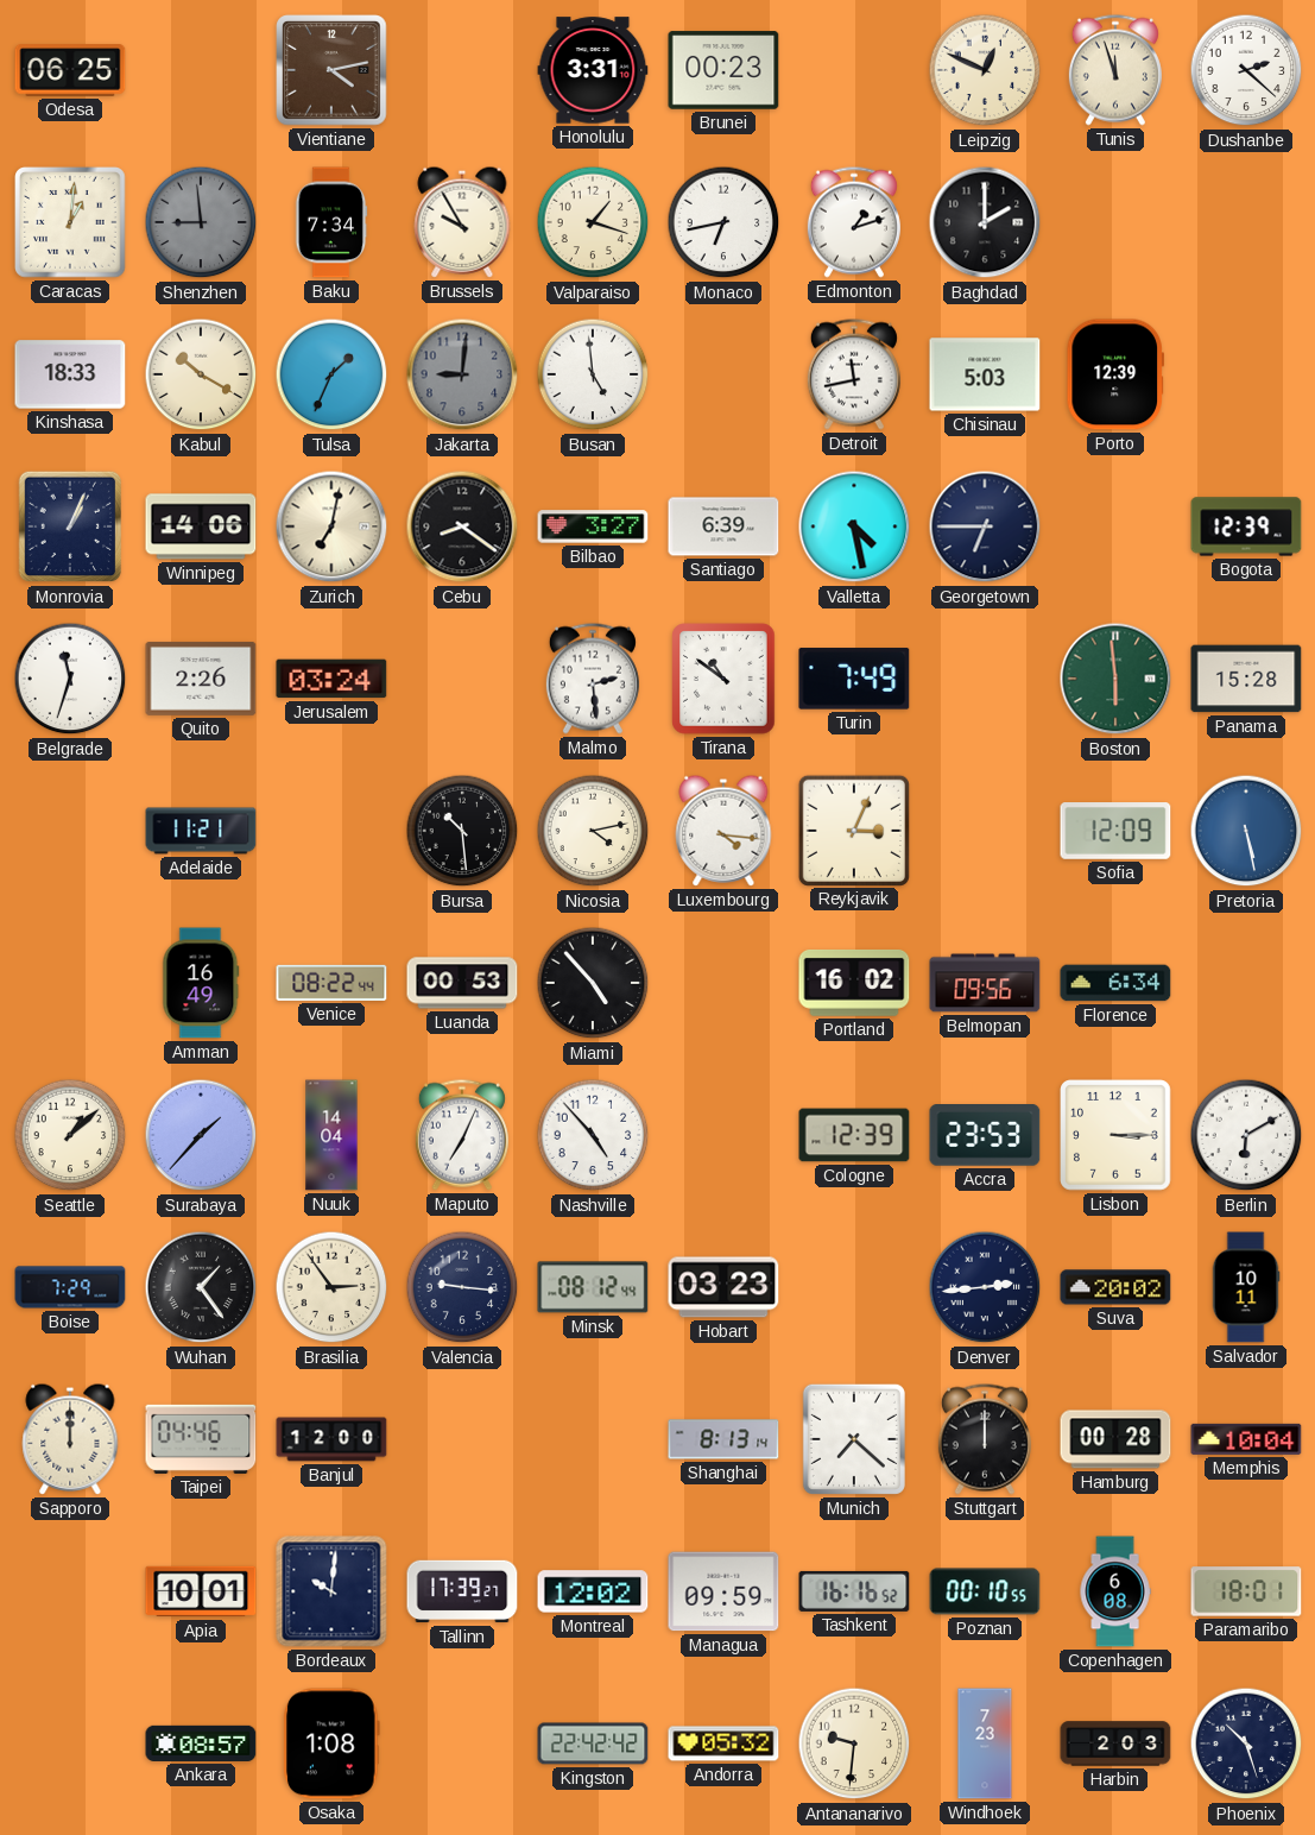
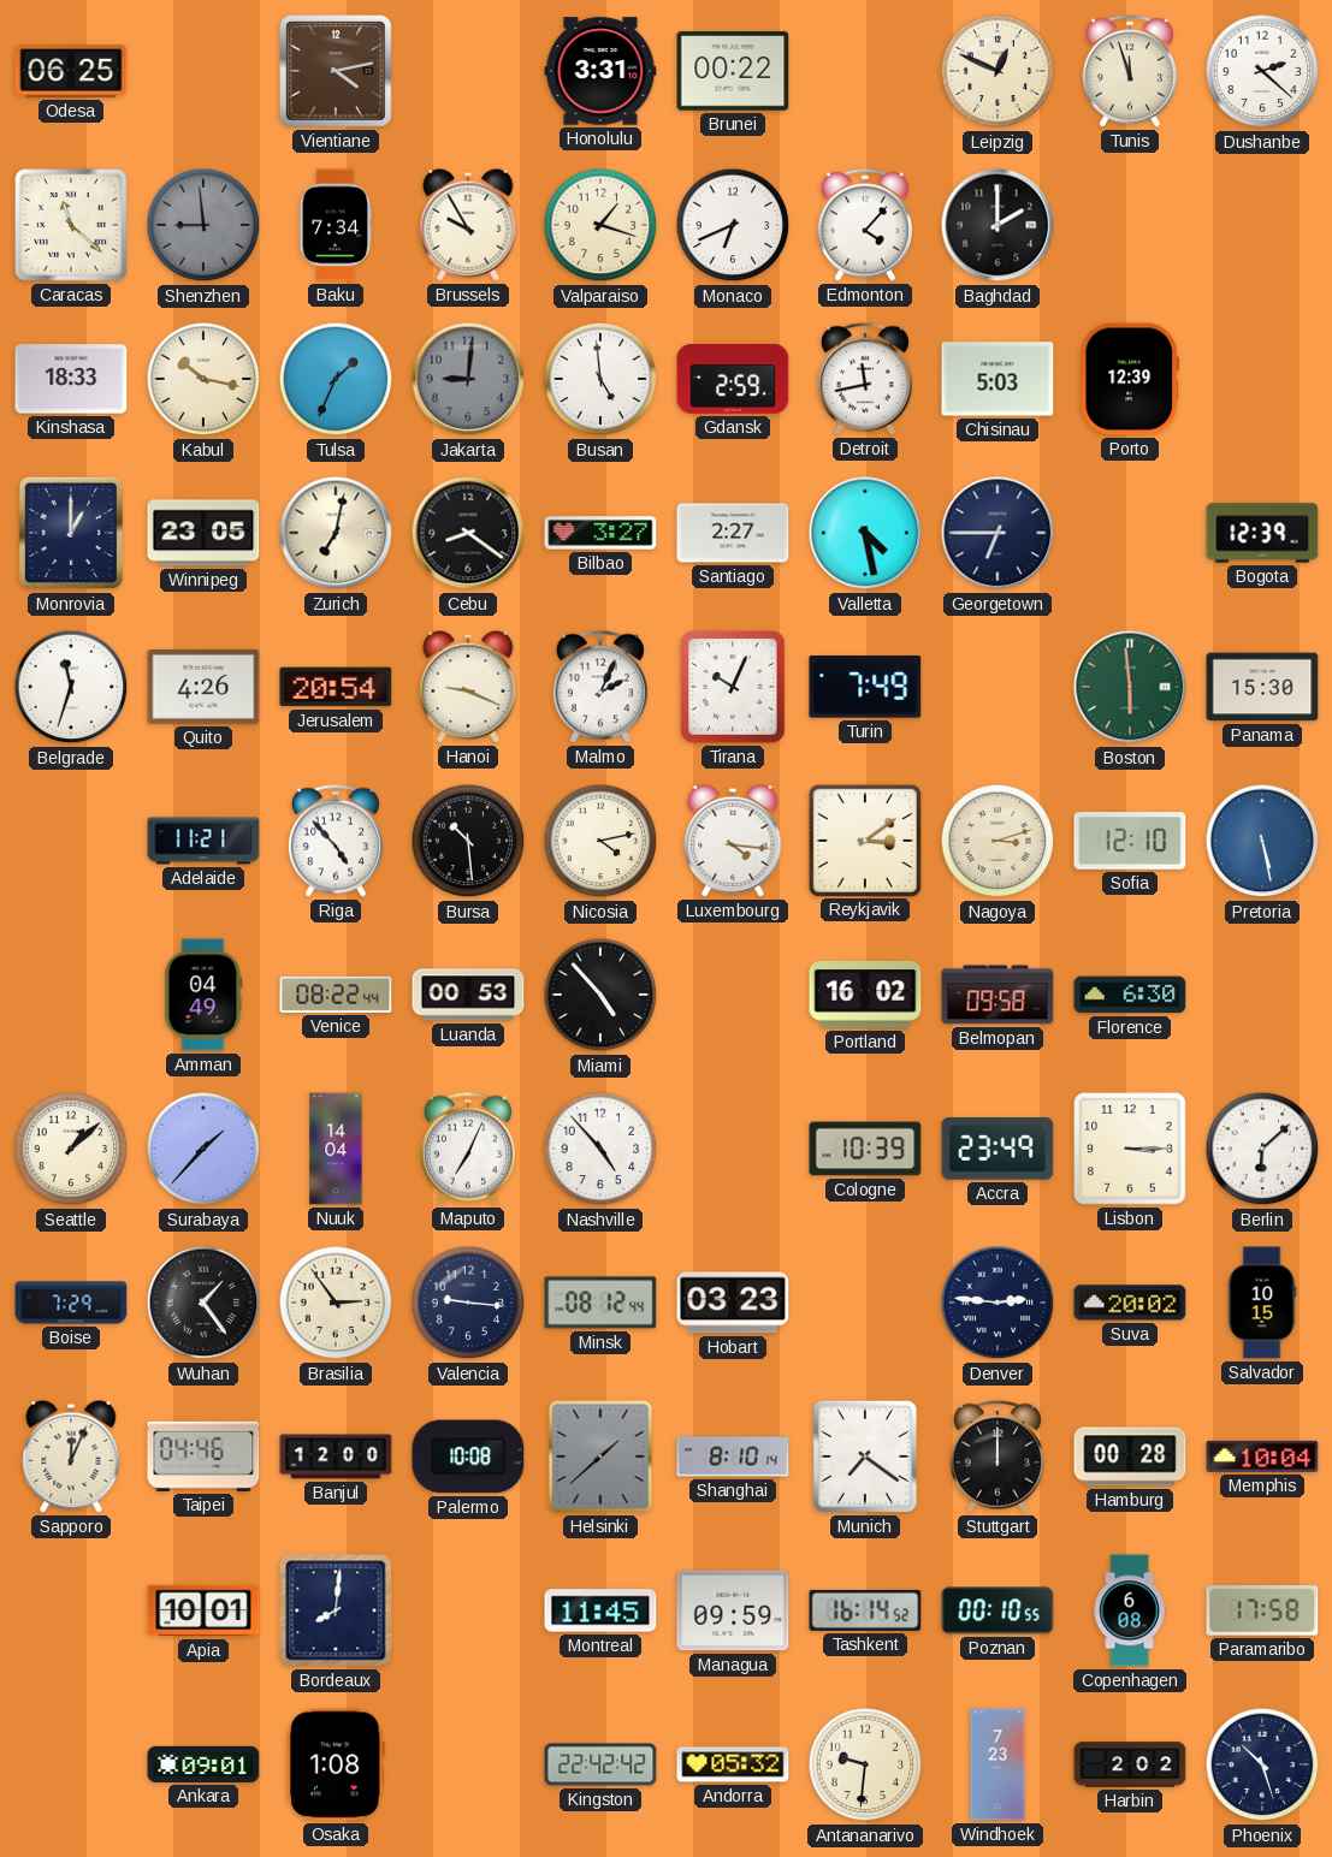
Brunei: 00:23 -> 00:22 (733, 71)
Caracas: 1:01 -> 11:22 (71, 225)
Monaco: 6:43 -> 6:41 (733, 225)
Edmonton: 1:12 -> 4:07 (865, 225)
Kabul: 10:20 -> 10:17 (203, 379)
Gdansk: none -> 2:59 (733, 379)
Monrovia: 1:04 -> 1:00 (71, 533)
Winnipeg: 14:06 -> 23:05 (203, 533)
Santiago: 6:39 -> 2:27 (733, 533)
Quito: 2:26 -> 4:26 (203, 687)
Jerusalem: 03:24 -> 20:54 (336, 687)
Hanoi: none -> 9:19 (468, 687)
Malmo: 2:29 -> 2:04 (600, 687)
Tirana: 10:51 -> 10:04 (733, 687)
Panama: 15:28 -> 15:30 (1262, 687)
Riga: none -> 4:53 (336, 841)
Reykjavik: 3:04 -> 3:09 (864, 839)
Nagoya: none -> 3:12 (997, 841)
Sofia: 12:09 -> 12:10 (1130, 841)
Amman: 16:49 -> 04:49 (203, 995)
Belmopan: 09:56 -> 09:58 (997, 995)
Florence: 6:34 -> 6:30 (1130, 995)
Cologne: 12:39 -> 10:39 (865, 1149)
Accra: 23:53 -> 23:49 (997, 1150)
Berlin: 6:10 -> 6:08 (1262, 1149)
Denver: 2:44 -> 2:46 (997, 1303)
Salvador: 10:11 -> 10:15 (1262, 1303)
Sapporo: 12:00 -> 12:04 (71, 1456)
Palermo: none -> 10:08 (468, 1456)
Helsinki: none -> 1:38 (600, 1456)
Shanghai: 8:13 -> 8:10 (733, 1456)
Munich: 7:22 -> 7:21 (865, 1456)
Bordeaux: 10:01 -> 8:01 (336, 1610)
Tallinn: 17:39 -> none (462, 1591)
Montreal: 12:02 -> 11:45 (600, 1610)
Tashkent: 16:16 -> 16:14 (865, 1610)
Paramaribo: 18:01 -> 17:58 (1262, 1610)
Ankara: 08:57 -> 09:01 (203, 1764)
Harbin: 2:03 -> 2:02 (1130, 1764)
